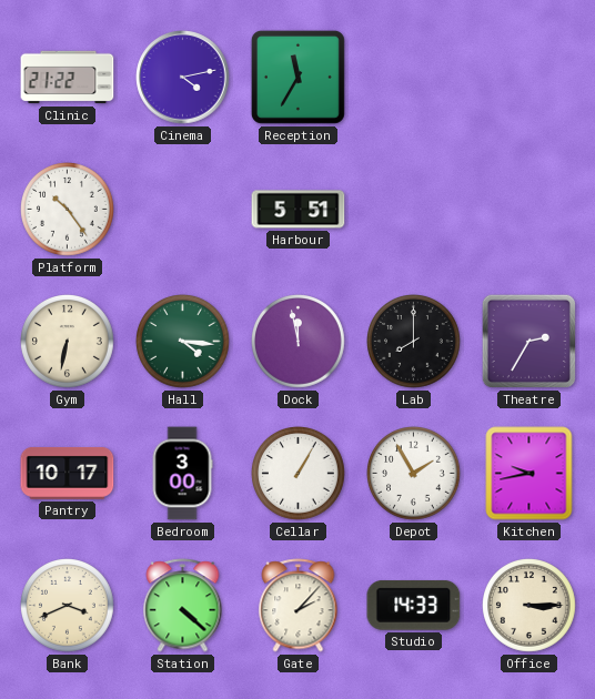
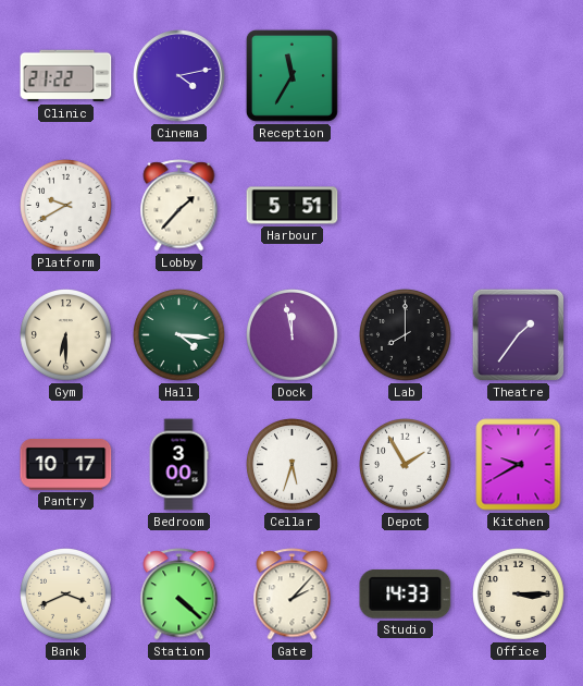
Platform: 10:24 -> 9:40 (66, 206)
Lobby: none -> 1:37 (179, 206)
Gym: 6:32 -> 6:30 (66, 335)
Theatre: 2:35 -> 1:36 (518, 334)
Cellar: 1:05 -> 5:33 (293, 465)
Kitchen: 9:43 -> 9:40 (519, 465)
